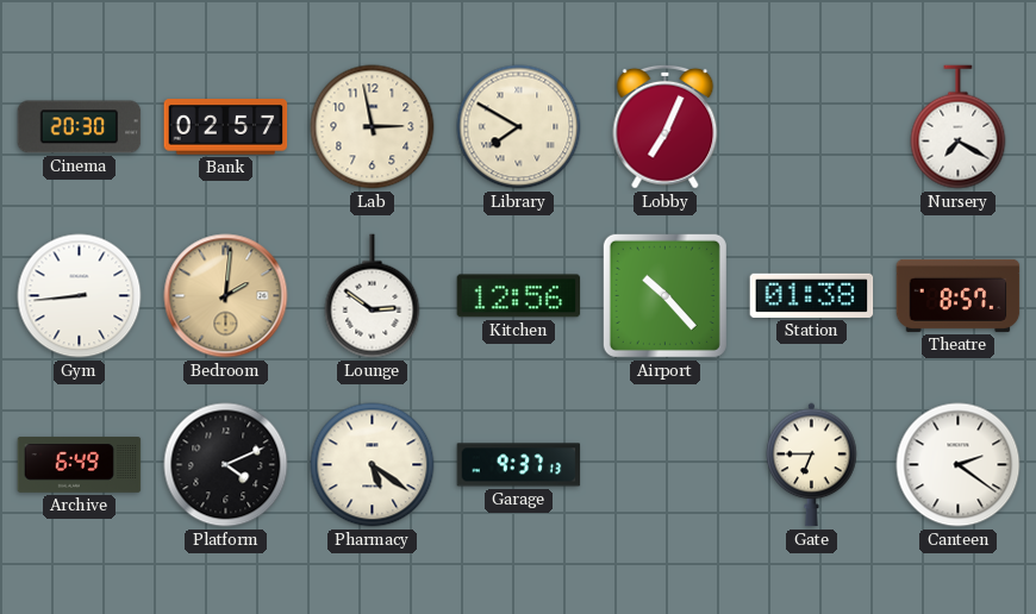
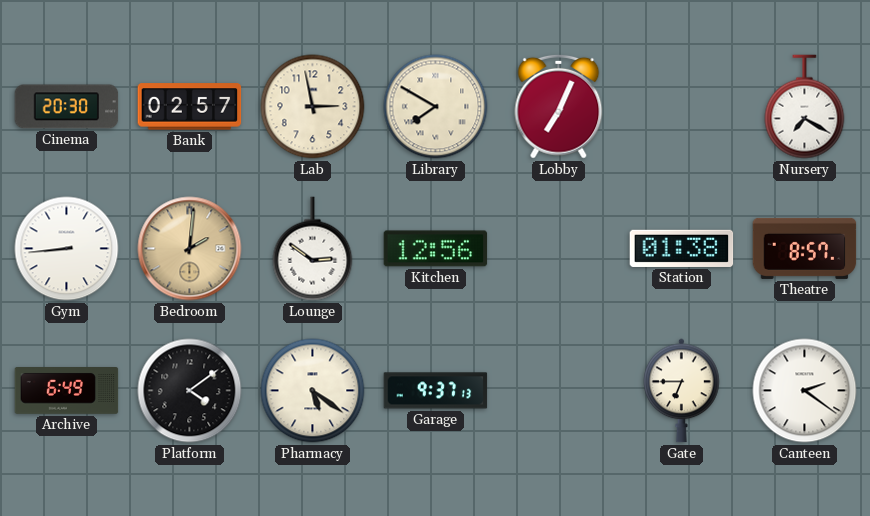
Airport: 10:23 -> none (664, 295)
Platform: 4:11 -> 4:09 (190, 391)
